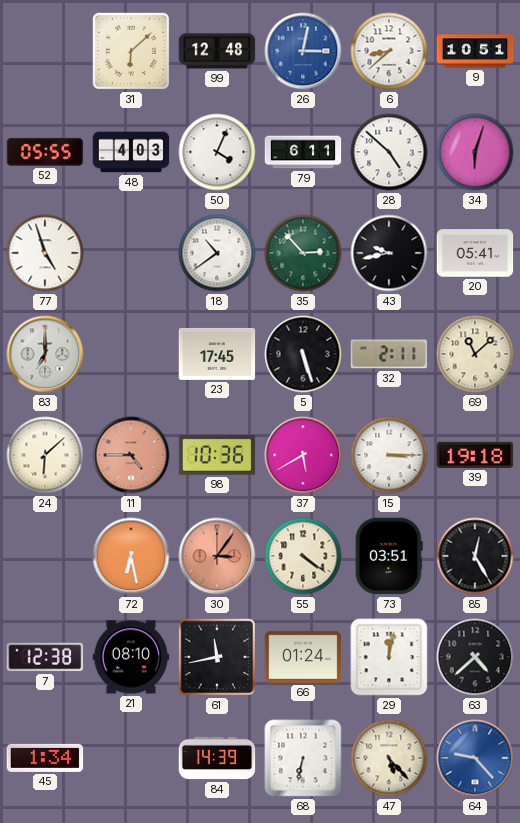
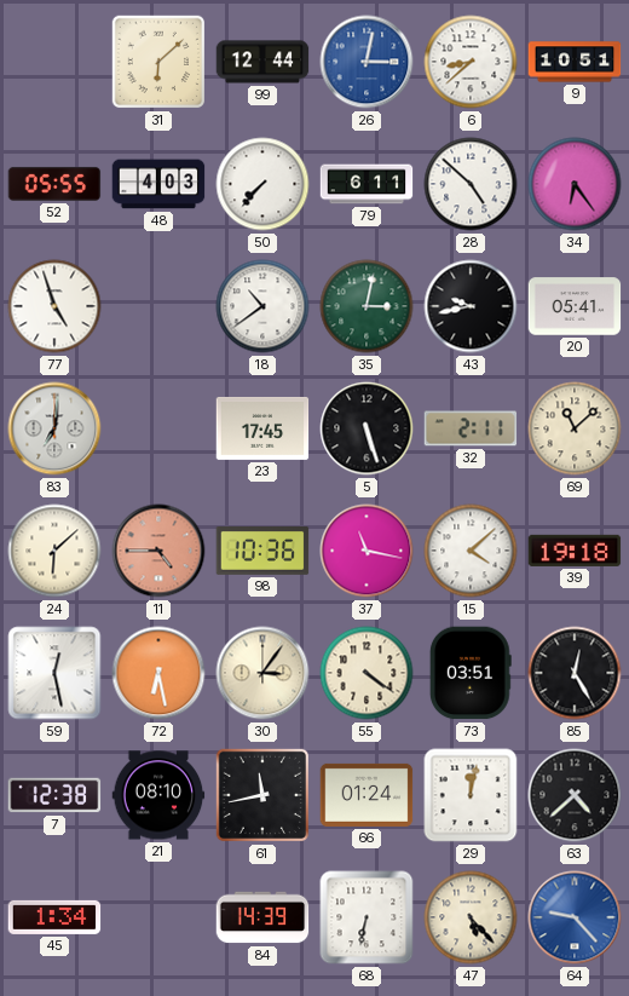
99: 12:48 -> 12:44 (262, 62)
50: 4:04 -> 7:37 (262, 184)
34: 6:03 -> 6:24 (575, 184)
35: 2:53 -> 3:02 (367, 306)
83: 7:00 -> 7:01 (54, 428)
37: 5:40 -> 11:17 (367, 551)
15: 3:15 -> 4:08 (471, 551)
59: none -> 12:28 (54, 673)
30 dial: salmon -> cream (262, 673)
